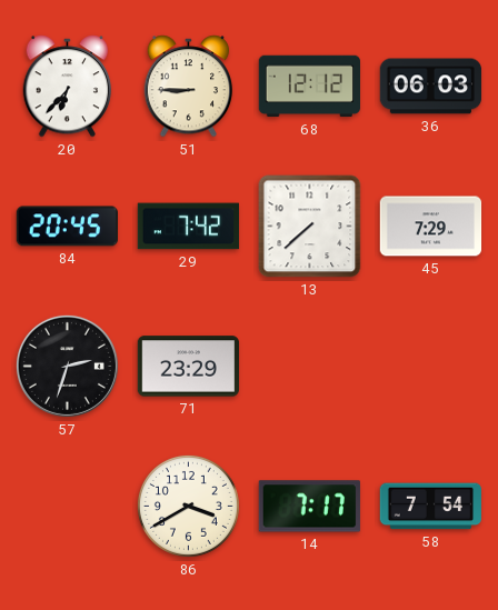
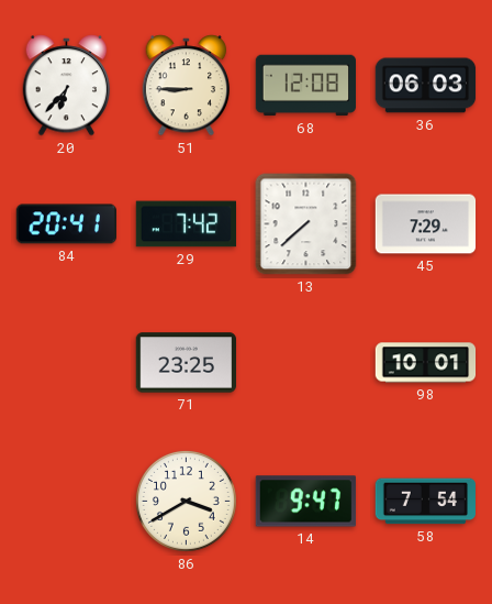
68: 12:12 -> 12:08 (305, 86)
84: 20:45 -> 20:41 (66, 224)
57: 2:33 -> none (67, 366)
71: 23:29 -> 23:25 (186, 363)
98: none -> 10:01 (426, 363)
14: 7:17 -> 9:47 (305, 502)
